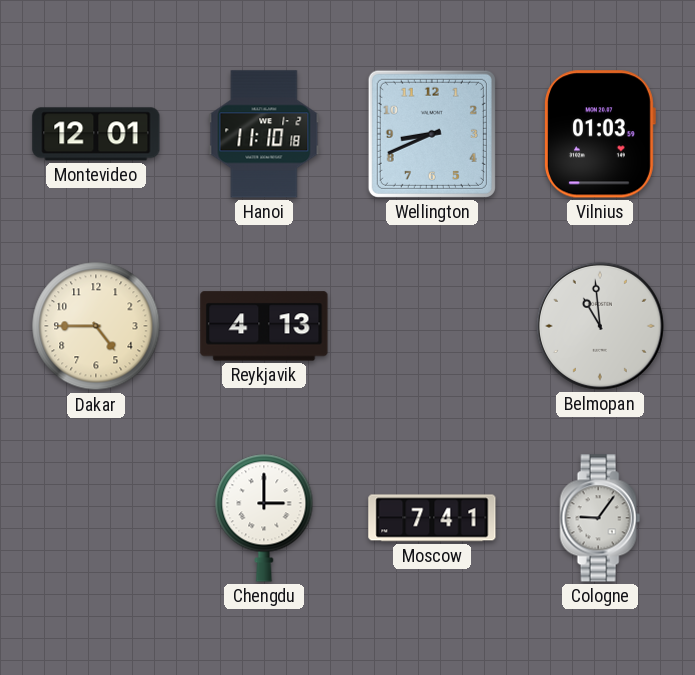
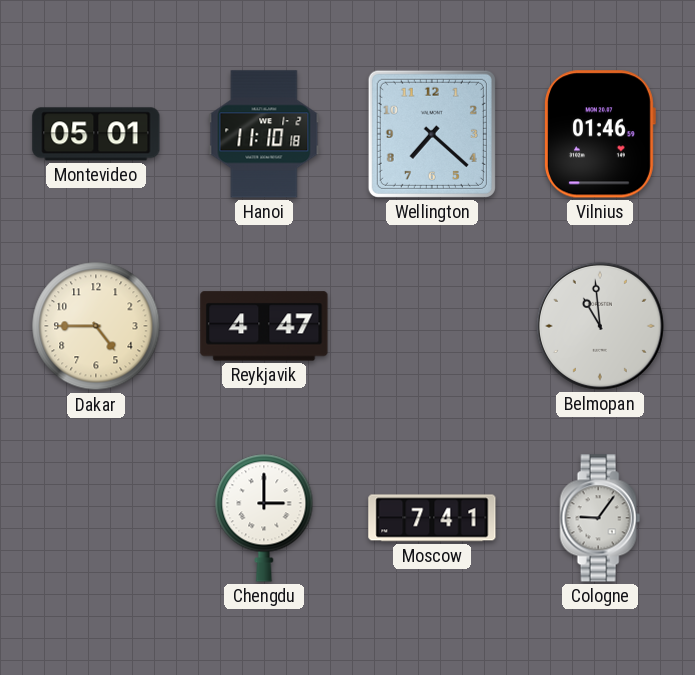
Montevideo: 12:01 -> 05:01 (96, 134)
Wellington: 8:41 -> 7:22 (432, 134)
Vilnius: 01:03 -> 01:46 (600, 134)
Reykjavik: 4:13 -> 4:47 (264, 326)
